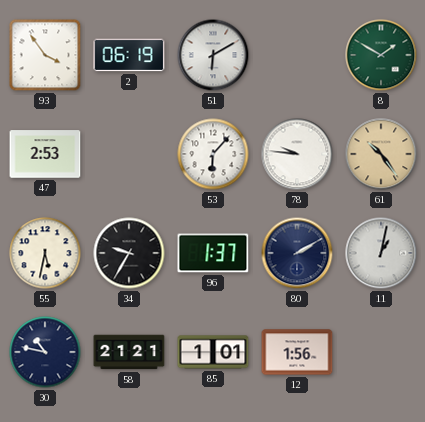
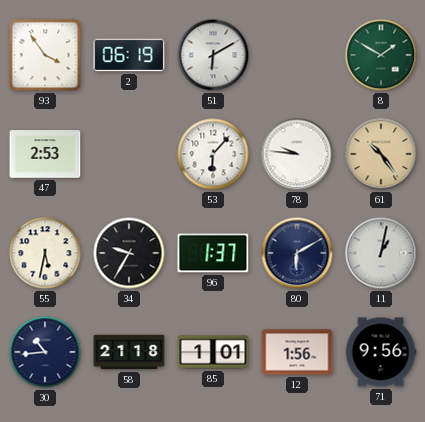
80: 2:10 -> 6:10 (297, 253)
30: 10:47 -> 10:44 (45, 352)
58: 21:21 -> 21:18 (129, 352)
71: none -> 9:56 (381, 352)
